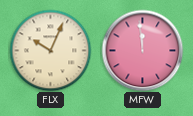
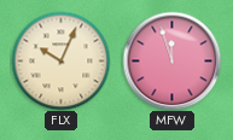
MFW: 11:59 -> 11:57 (171, 60)
